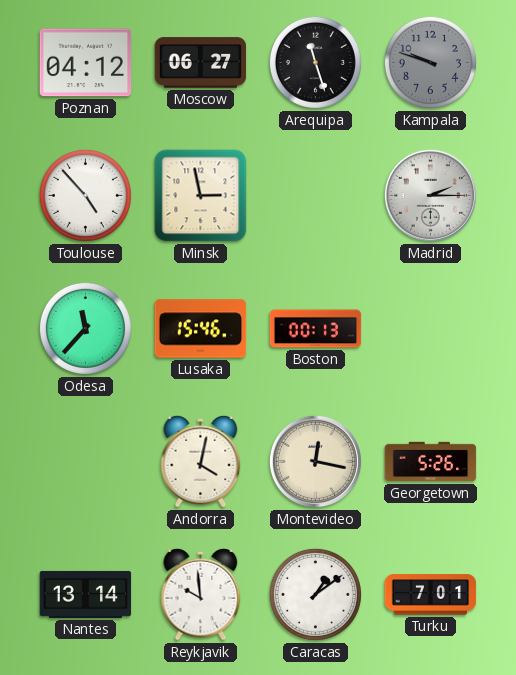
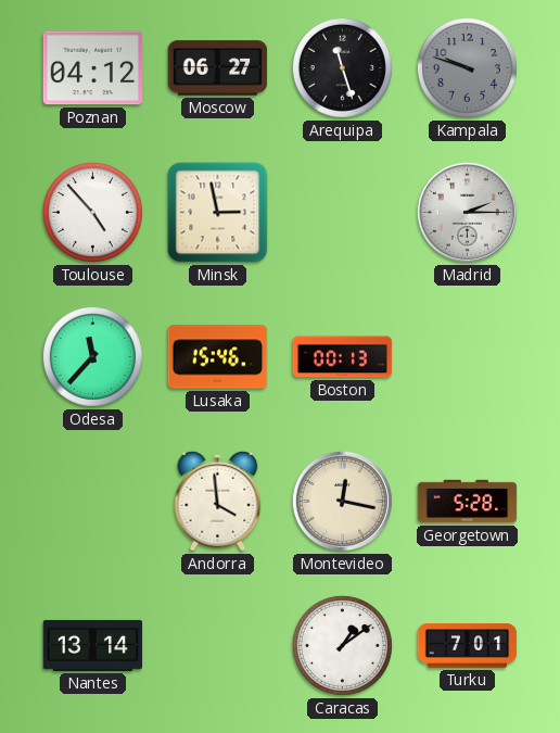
Andorra: 4:02 -> 3:59 (218, 501)
Georgetown: 5:26 -> 5:28 (468, 502)
Reykjavik: 9:59 -> none (201, 594)
